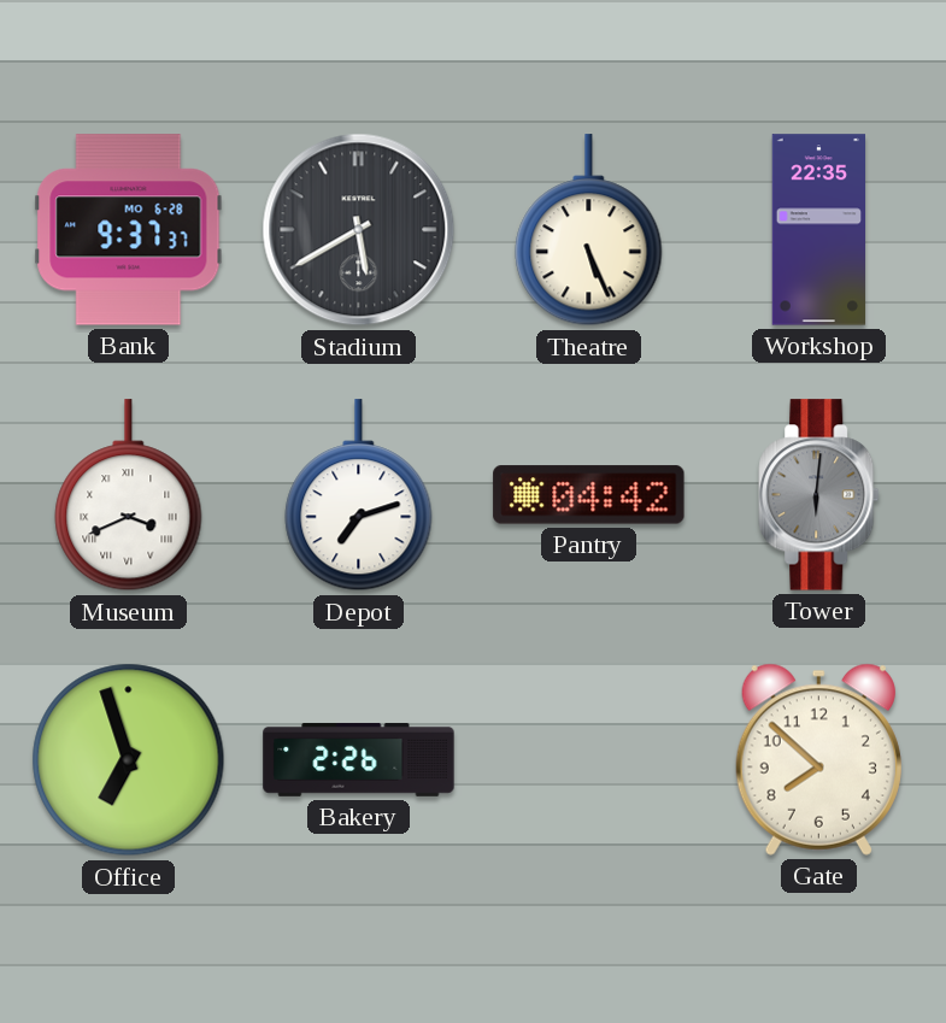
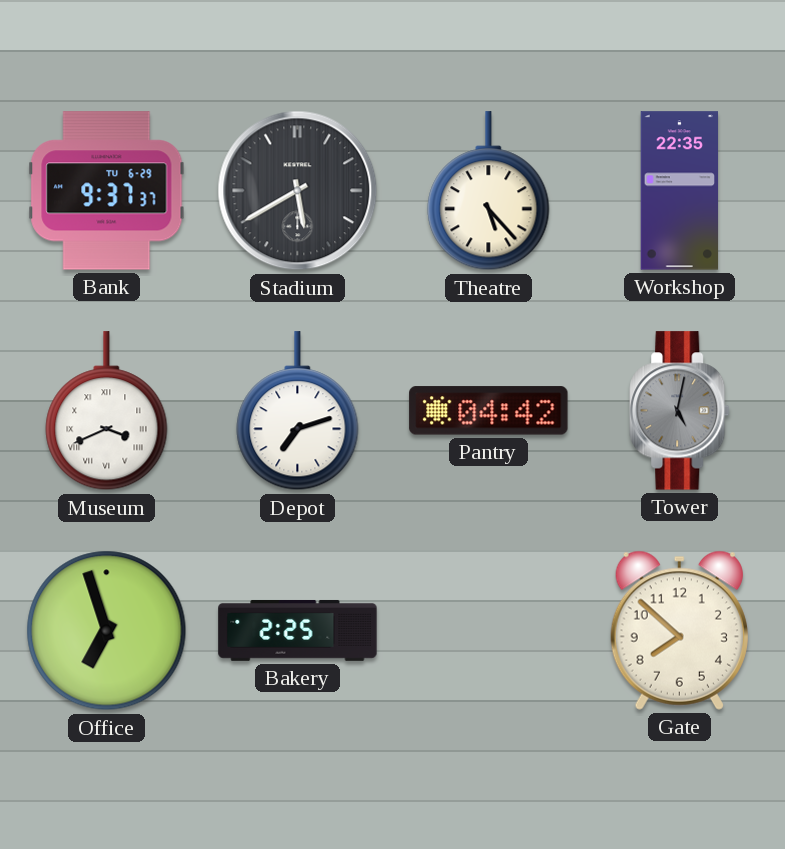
Bank date: MO 6-28 -> TU 6-29 (107, 191)
Theatre: 5:26 -> 5:23 (489, 191)
Tower: 6:01 -> 5:02 (680, 411)
Bakery: 2:26 -> 2:25 (298, 631)
